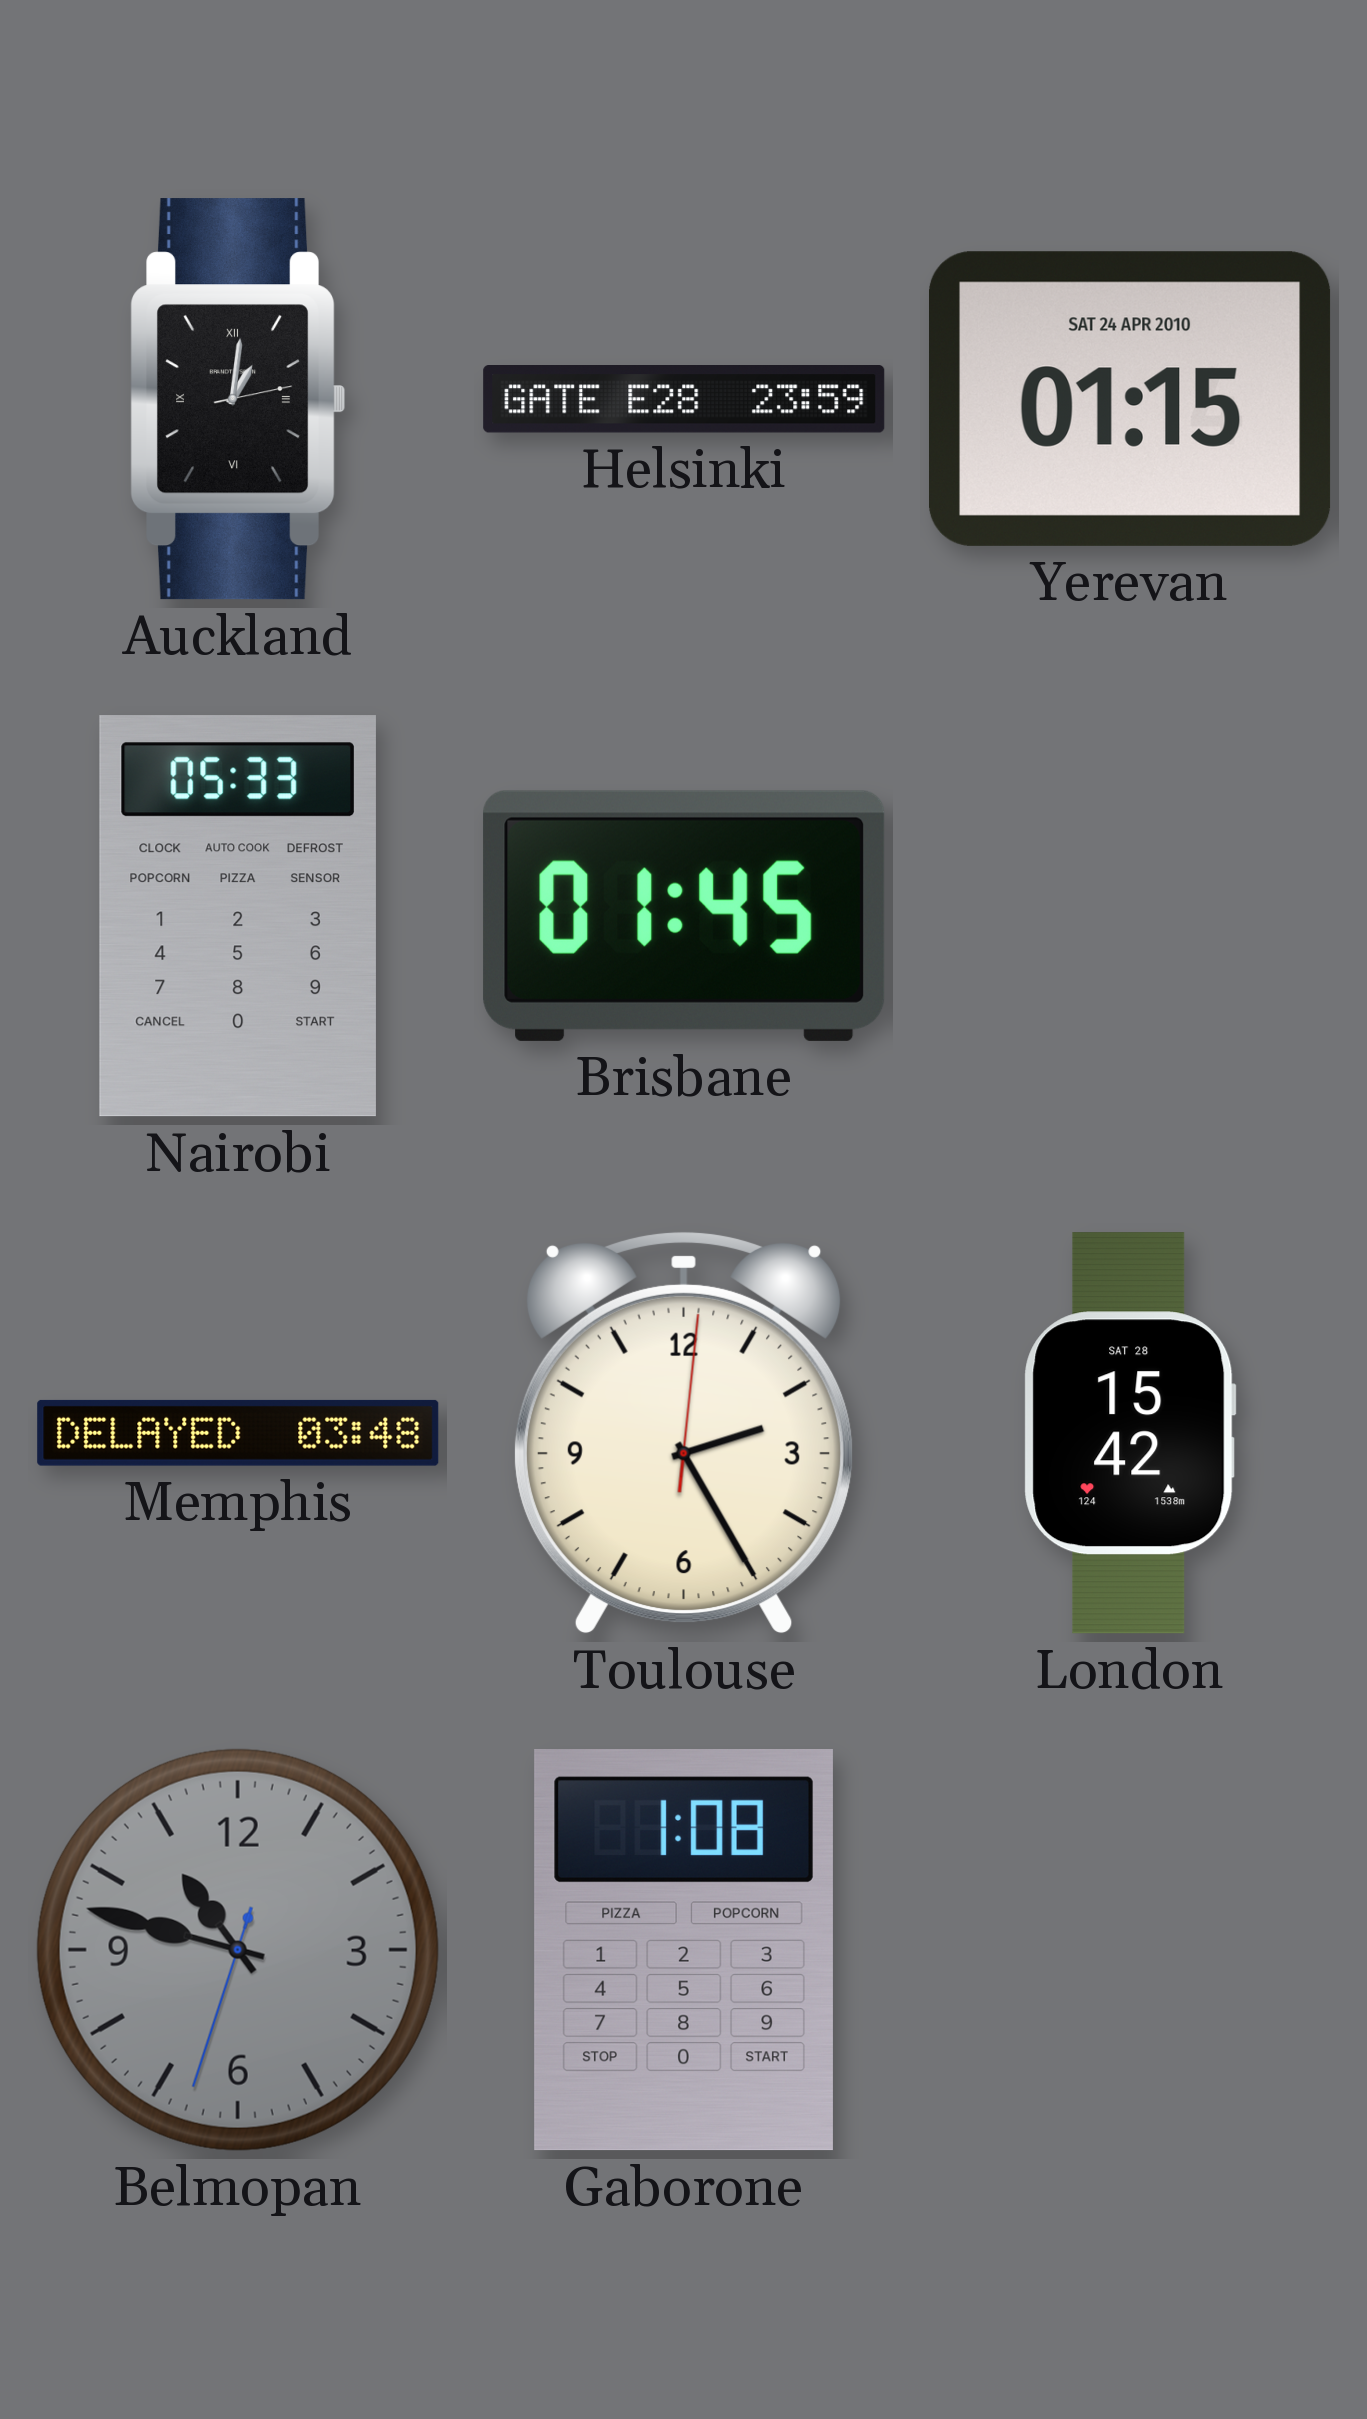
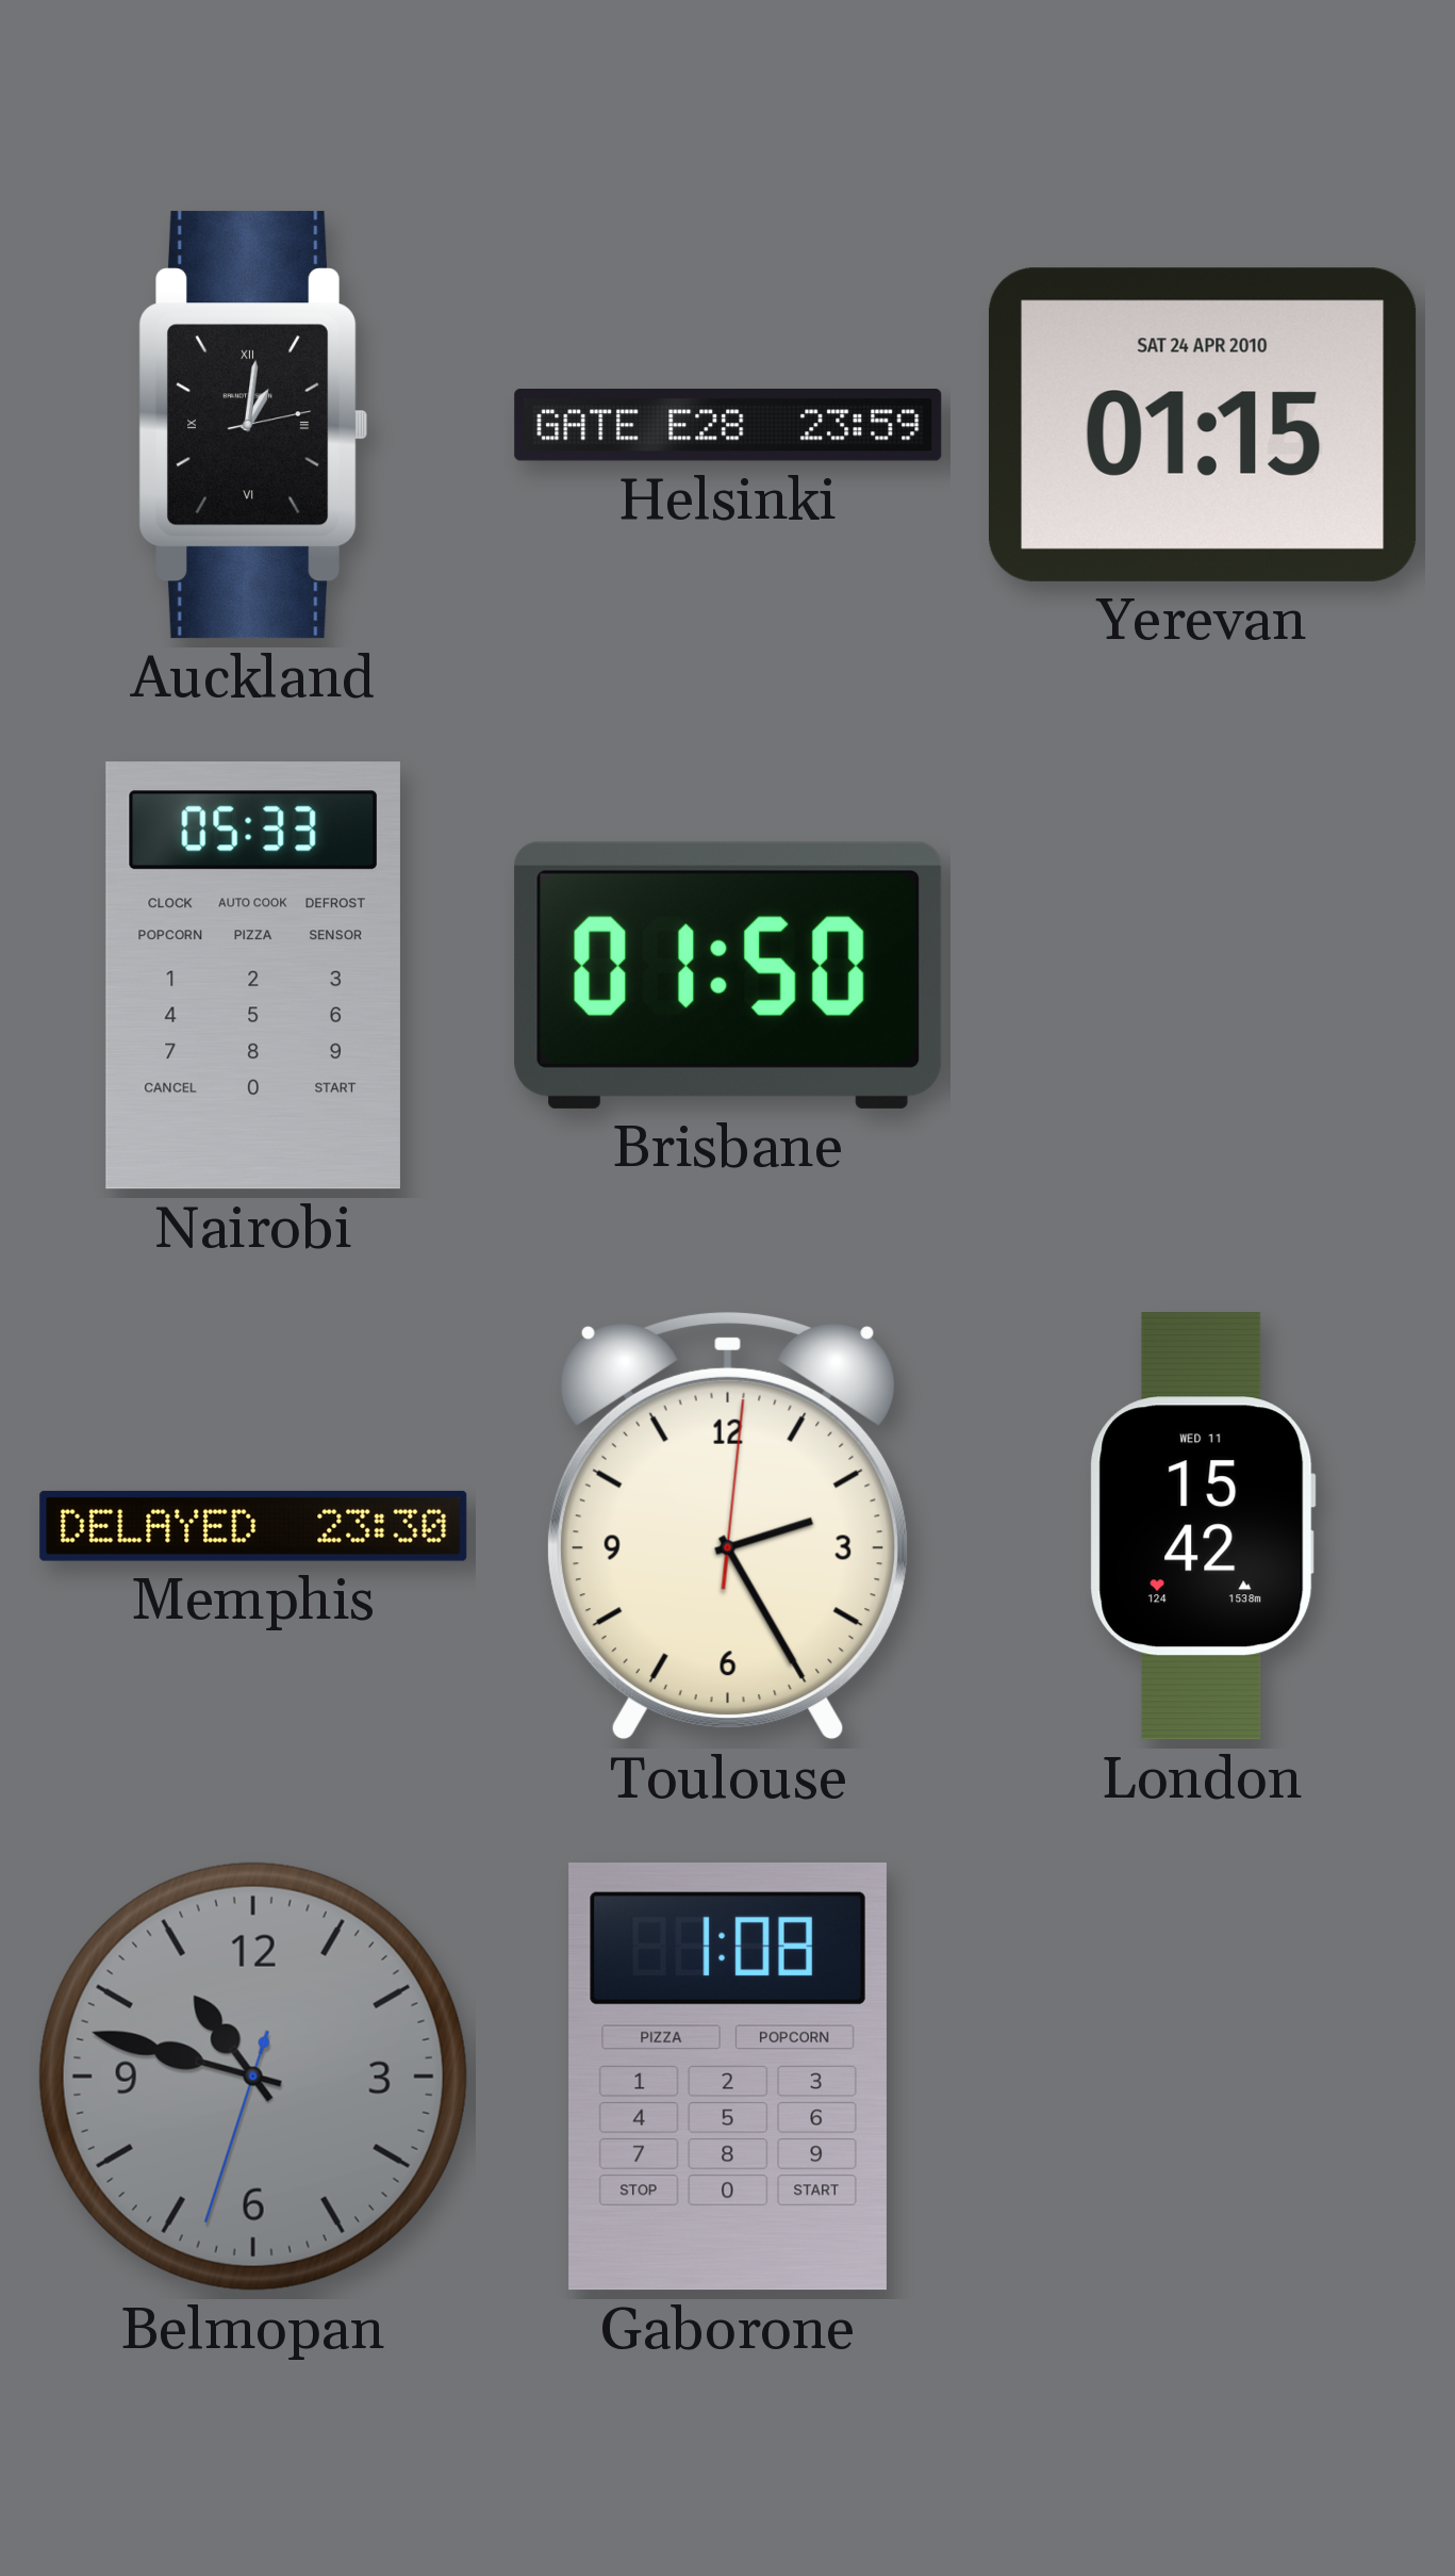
Brisbane: 01:45 -> 01:50 (728, 975)
Memphis: 03:48 -> 23:30 (253, 1526)
London date: SAT 28 -> WED 11 (1203, 1526)
